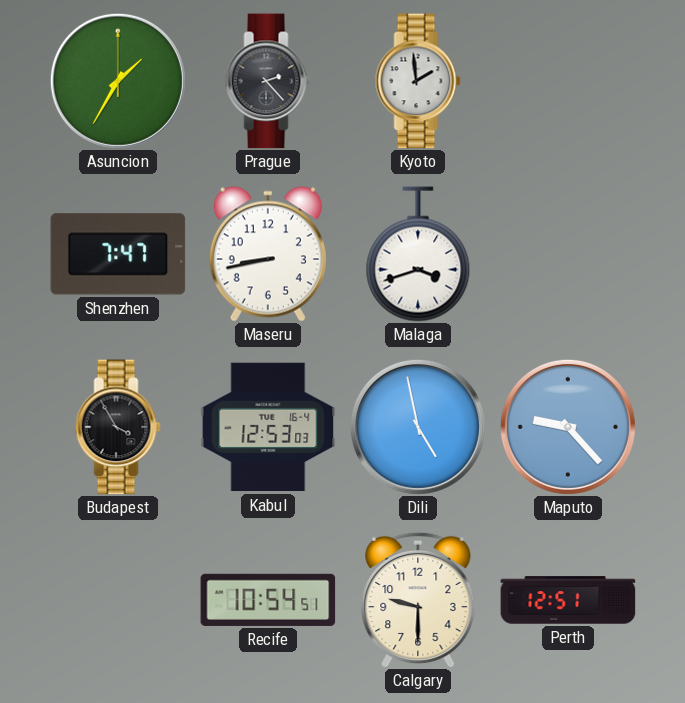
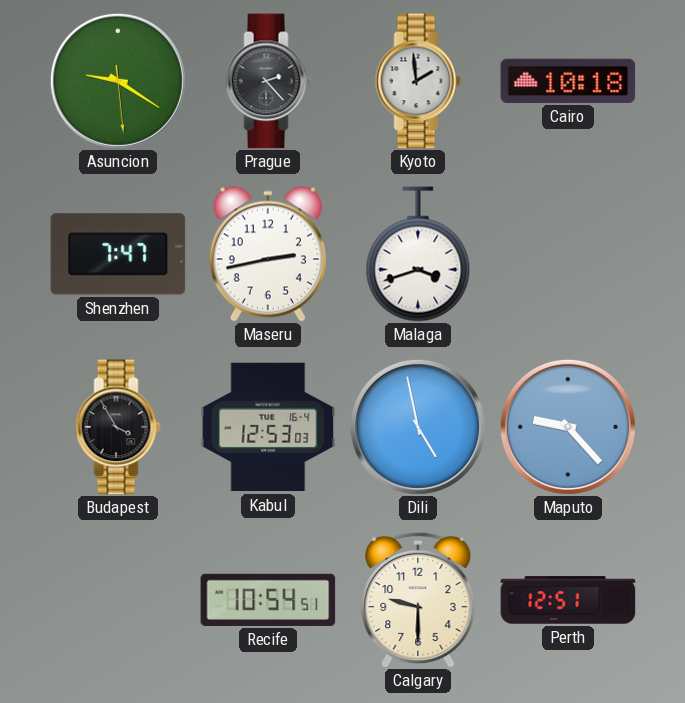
Asuncion: 1:35 -> 9:20 (118, 81)
Cairo: none -> 10:18 (568, 81)
Maseru: 8:43 -> 2:43 (268, 254)
